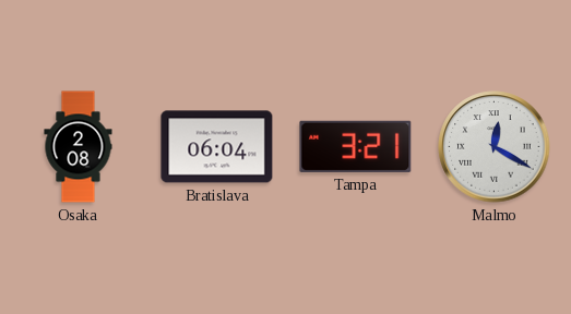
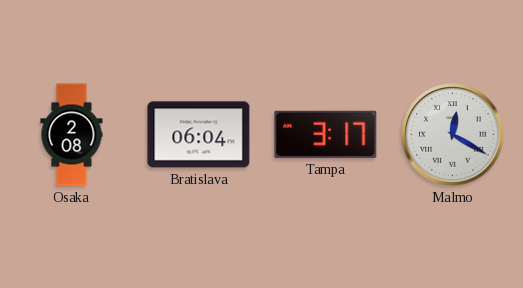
Tampa: 3:21 -> 3:17 (326, 134)
